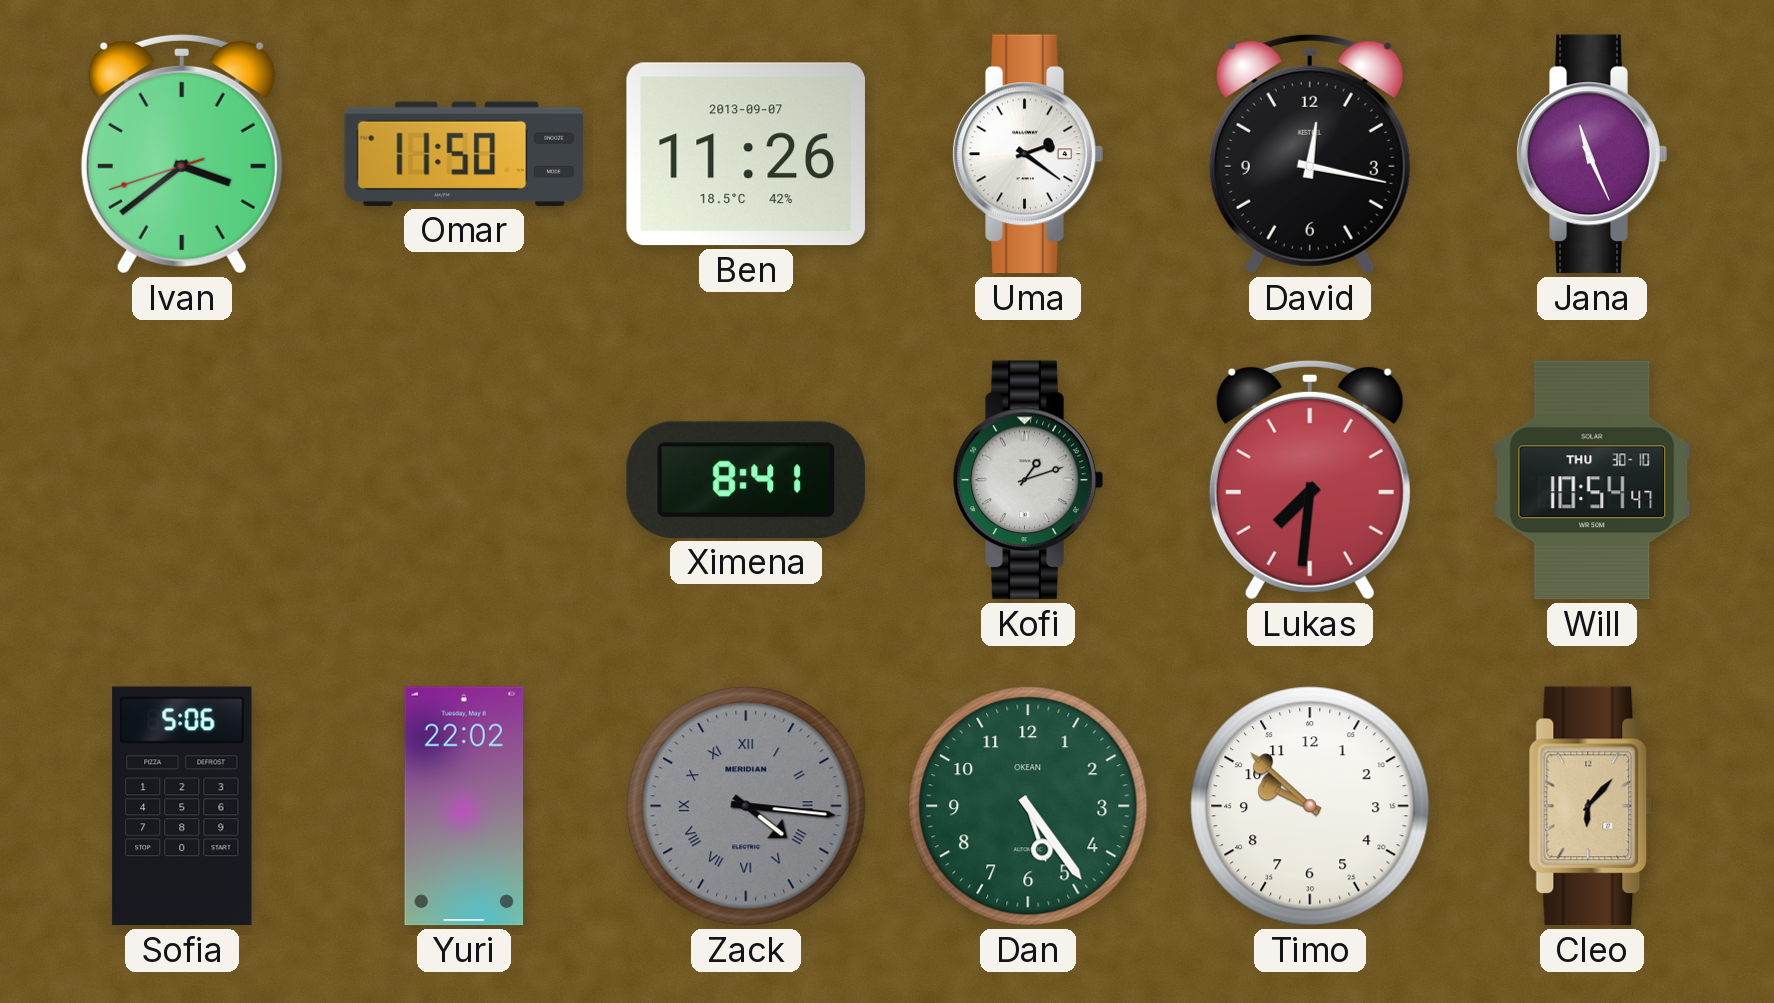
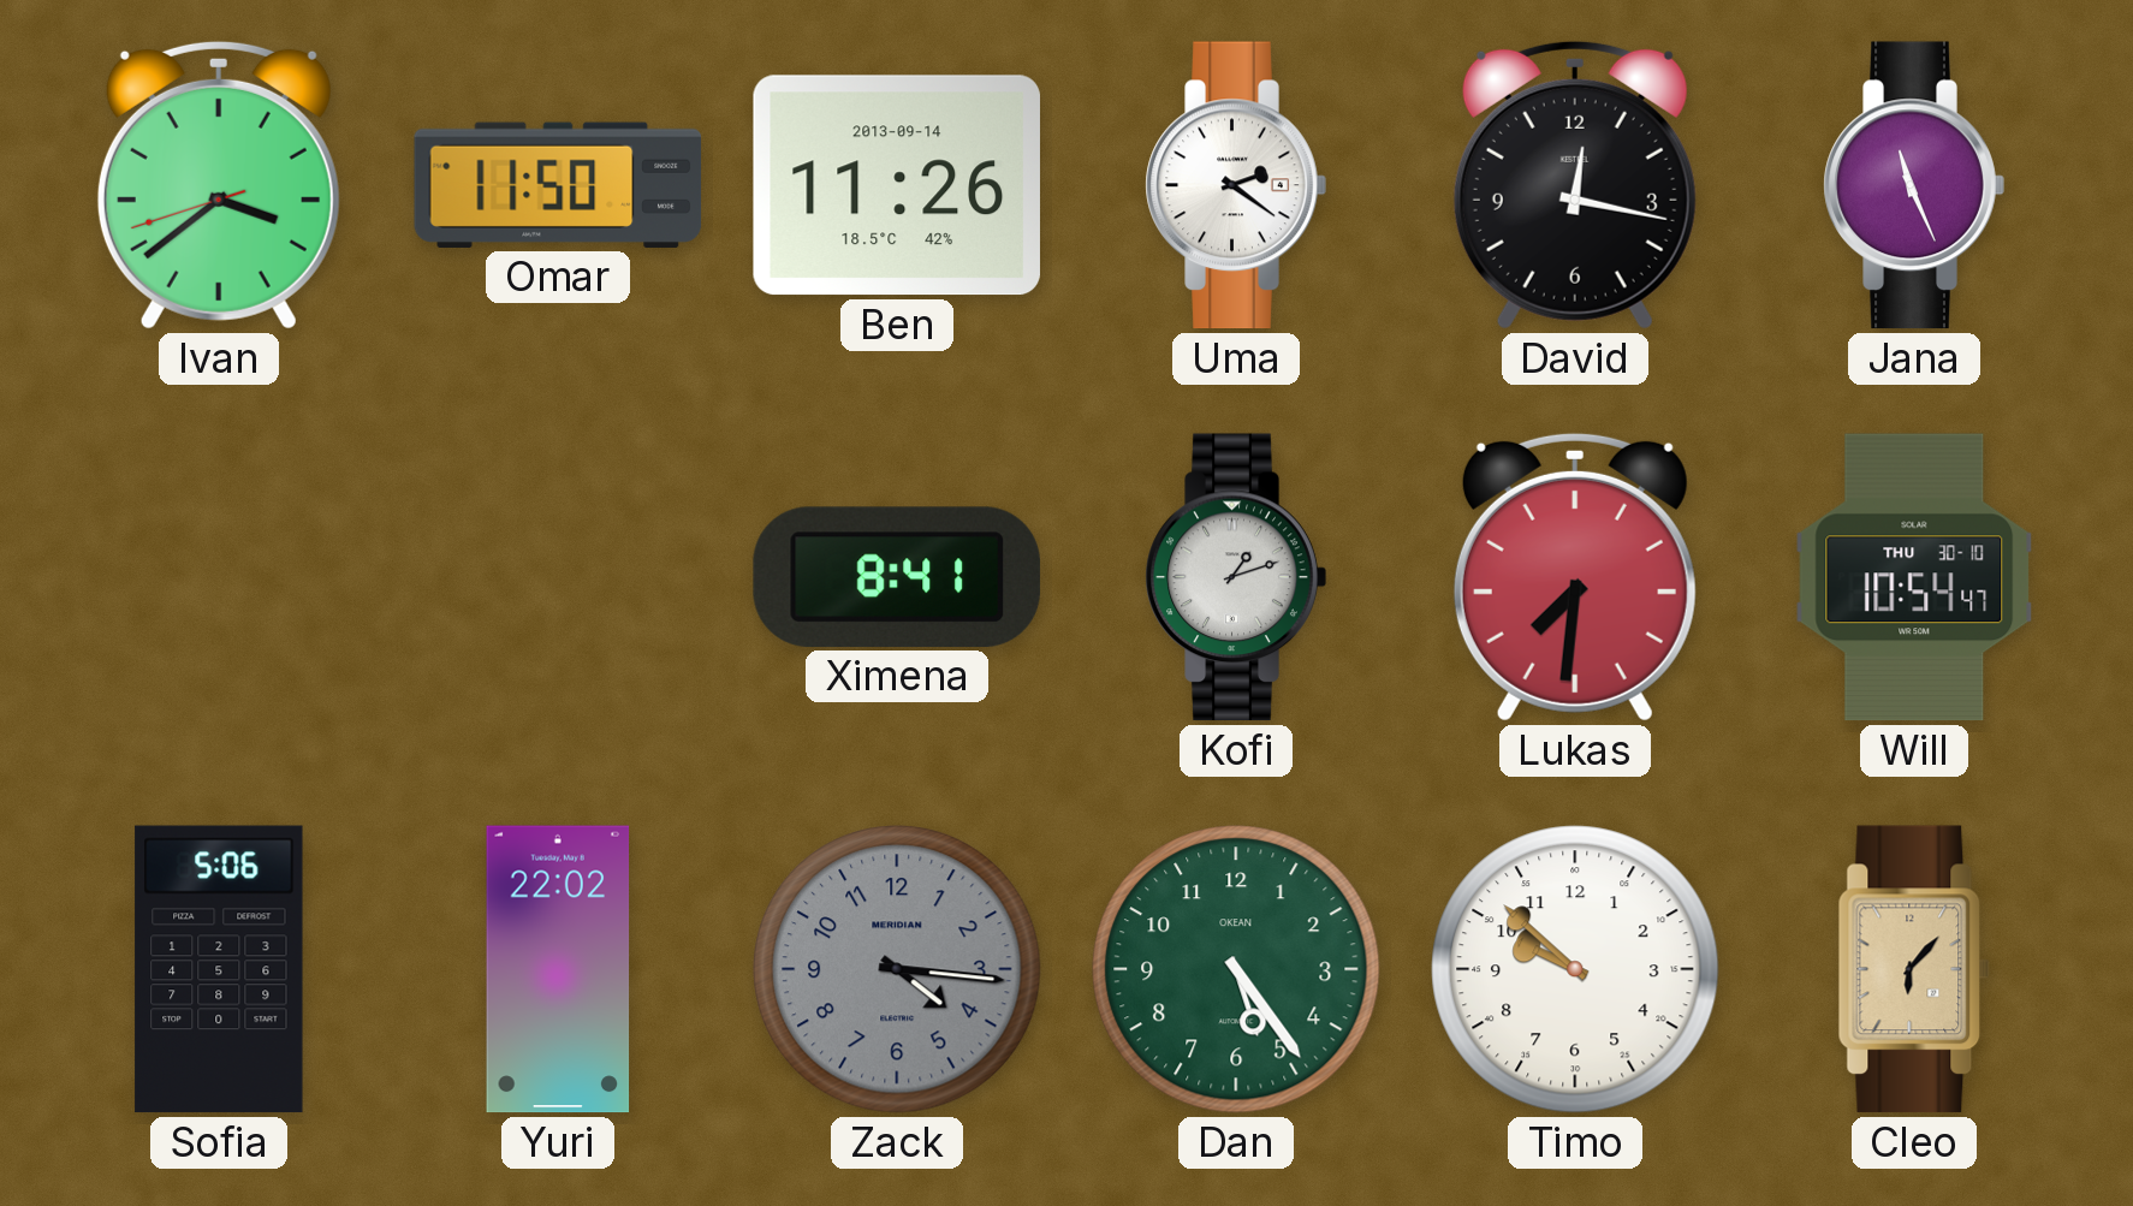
Ben date: 2013-09-07 -> 2013-09-14 (897, 185)
Zack numerals: Roman -> Arabic (897, 969)
